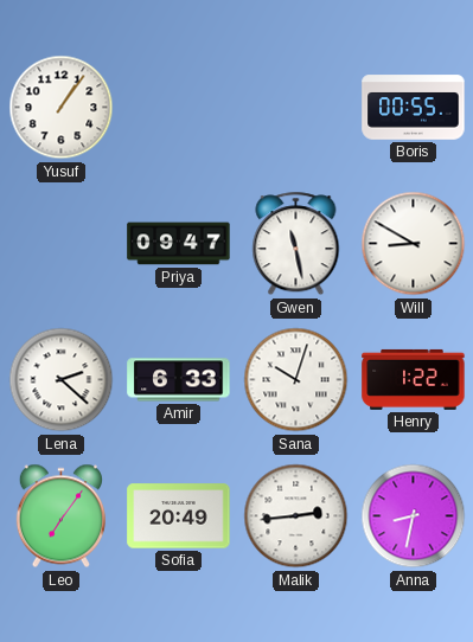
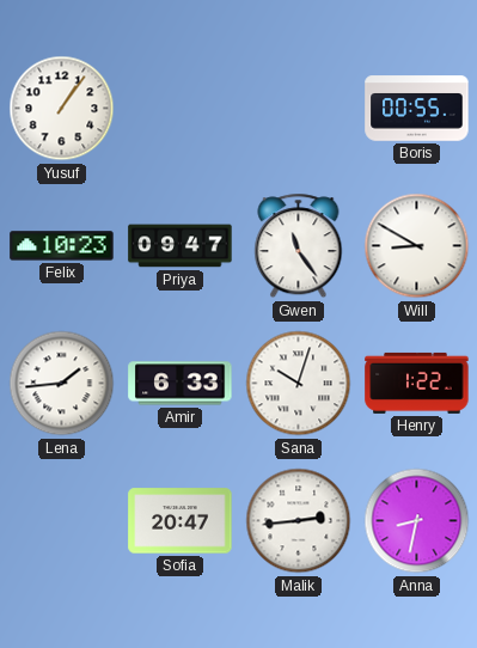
Felix: none -> 10:23 (62, 246)
Gwen: 11:28 -> 11:24 (299, 246)
Lena: 2:22 -> 1:44 (62, 384)
Leo: 7:06 -> none (60, 516)
Sofia: 20:49 -> 20:47 (181, 521)
